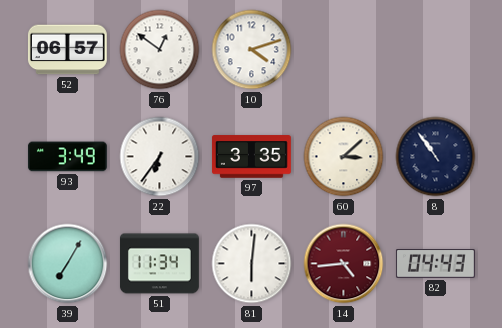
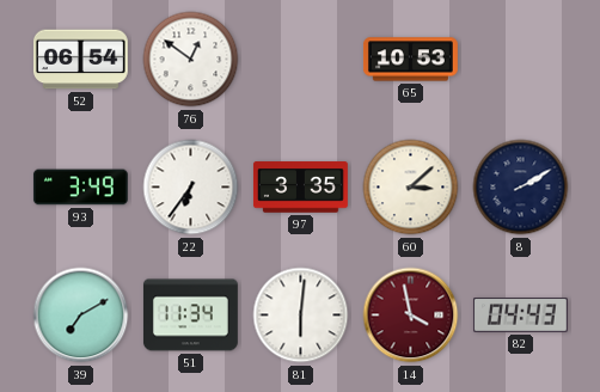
52: 06:57 -> 06:54 (80, 60)
10: 4:12 -> none (252, 50)
65: none -> 10:53 (410, 60)
8: 10:54 -> 2:10 (521, 188)
39: 7:05 -> 7:10 (81, 316)
14: 4:44 -> 3:58 (411, 316)
